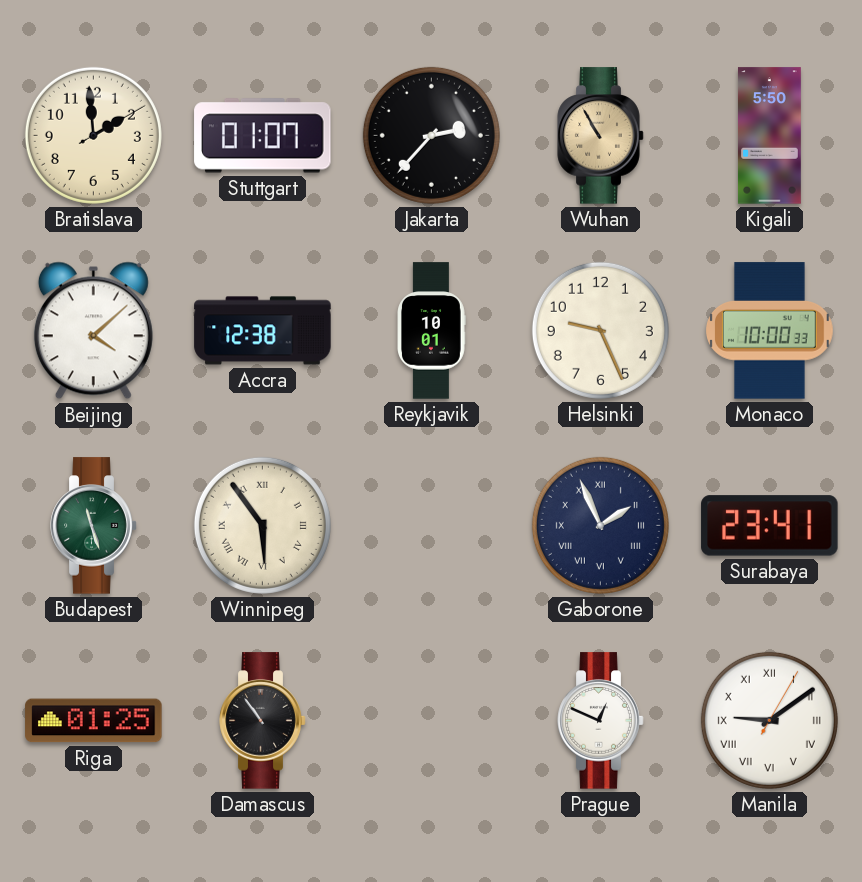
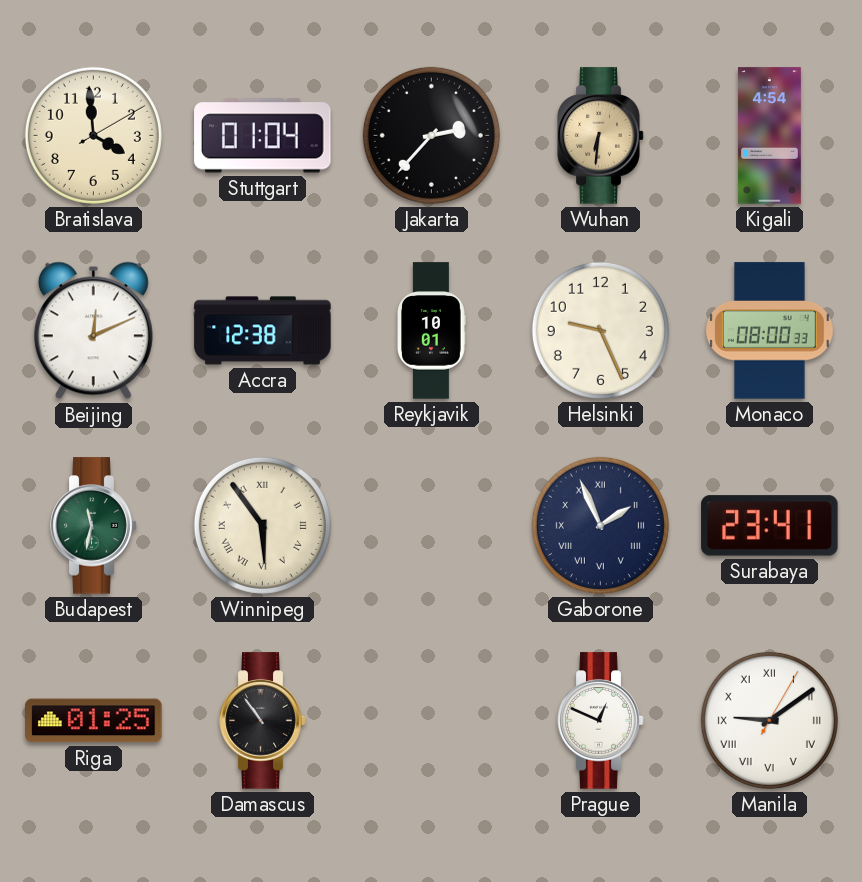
Bratislava: 1:59 -> 3:59 (93, 135)
Stuttgart: 01:07 -> 01:04 (263, 136)
Wuhan: 10:55 -> 6:31 (601, 136)
Kigali: 5:50 -> 4:54 (770, 136)
Beijing: 4:08 -> 12:11 (93, 331)
Monaco: 10:00 -> 08:00 (770, 331)
Budapest: 11:27 -> 11:32 (94, 526)
